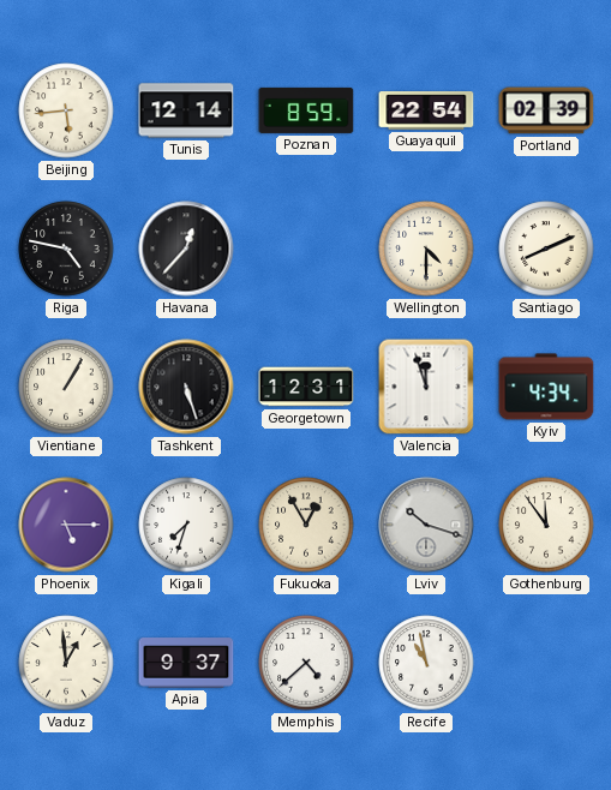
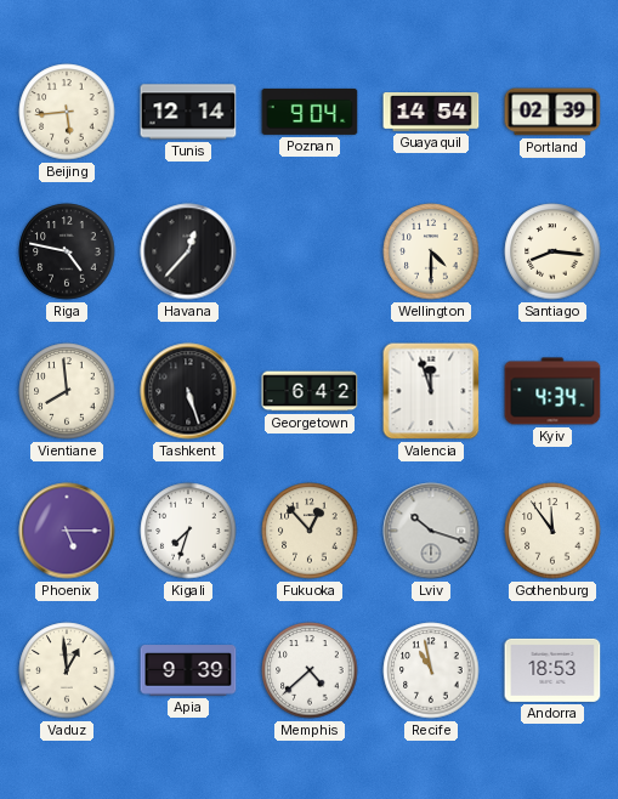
Poznan: 8:59 -> 9:04 (310, 112)
Guayaquil: 22:54 -> 14:54 (431, 112)
Santiago: 8:11 -> 8:16 (552, 251)
Vientiane: 1:05 -> 7:59 (67, 391)
Georgetown: 12:31 -> 6:42 (310, 391)
Fukuoka: 12:55 -> 12:53 (310, 531)
Apia: 9:37 -> 9:39 (188, 670)
Andorra: none -> 18:53 (552, 670)
